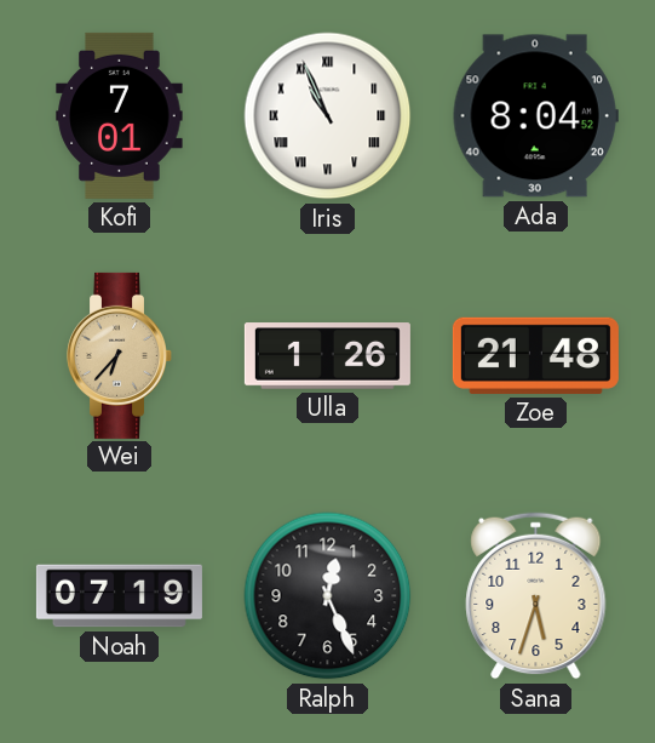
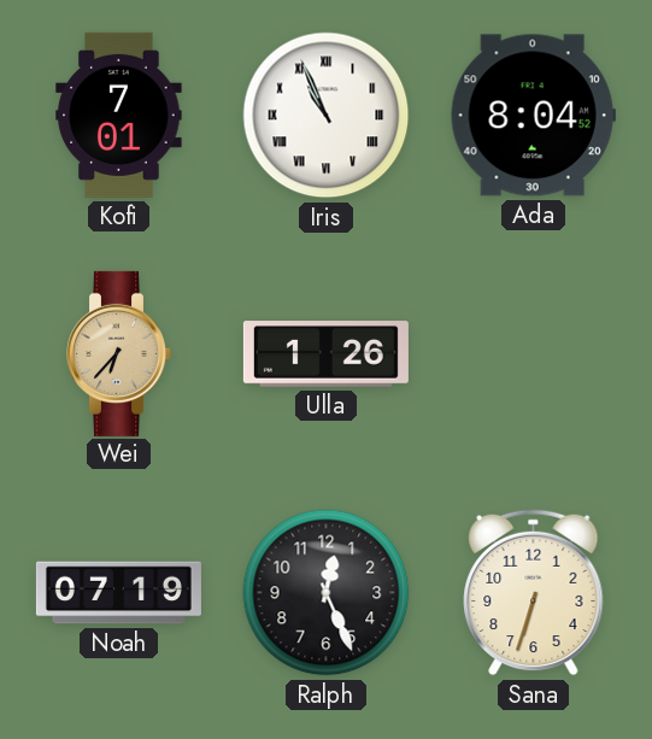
Zoe: 21:48 -> none (535, 355)
Sana: 5:33 -> 6:33 (534, 593)
